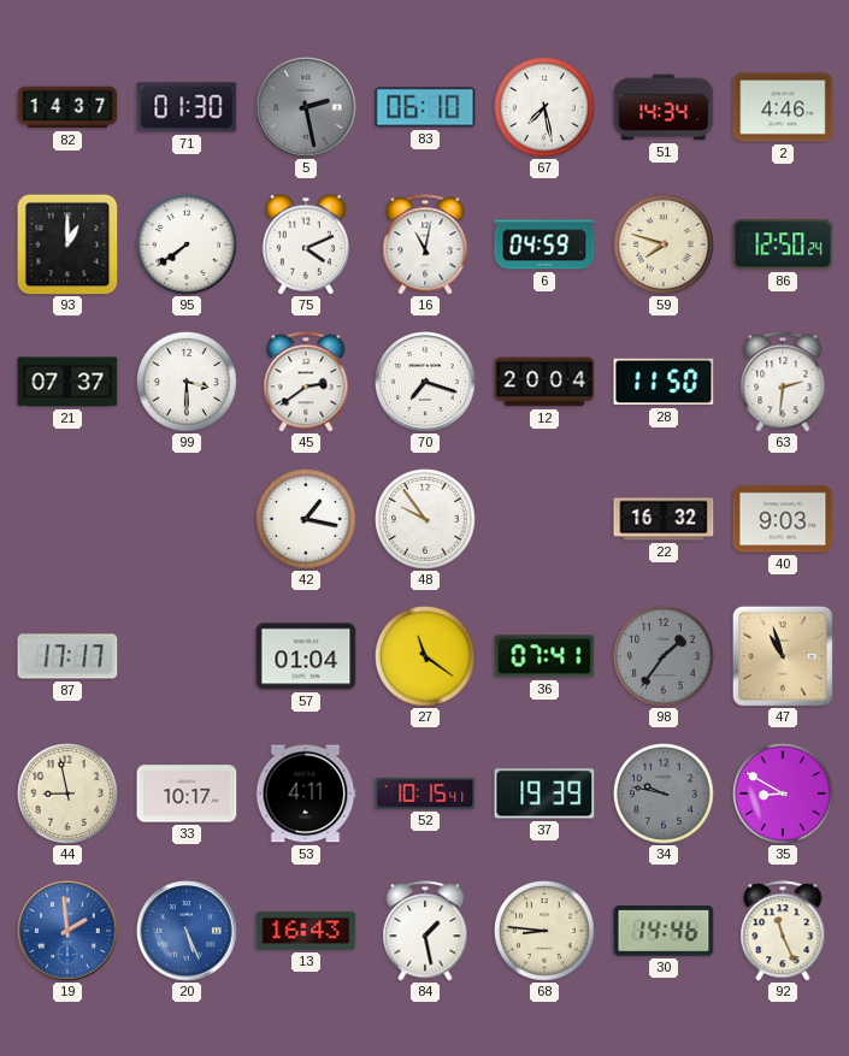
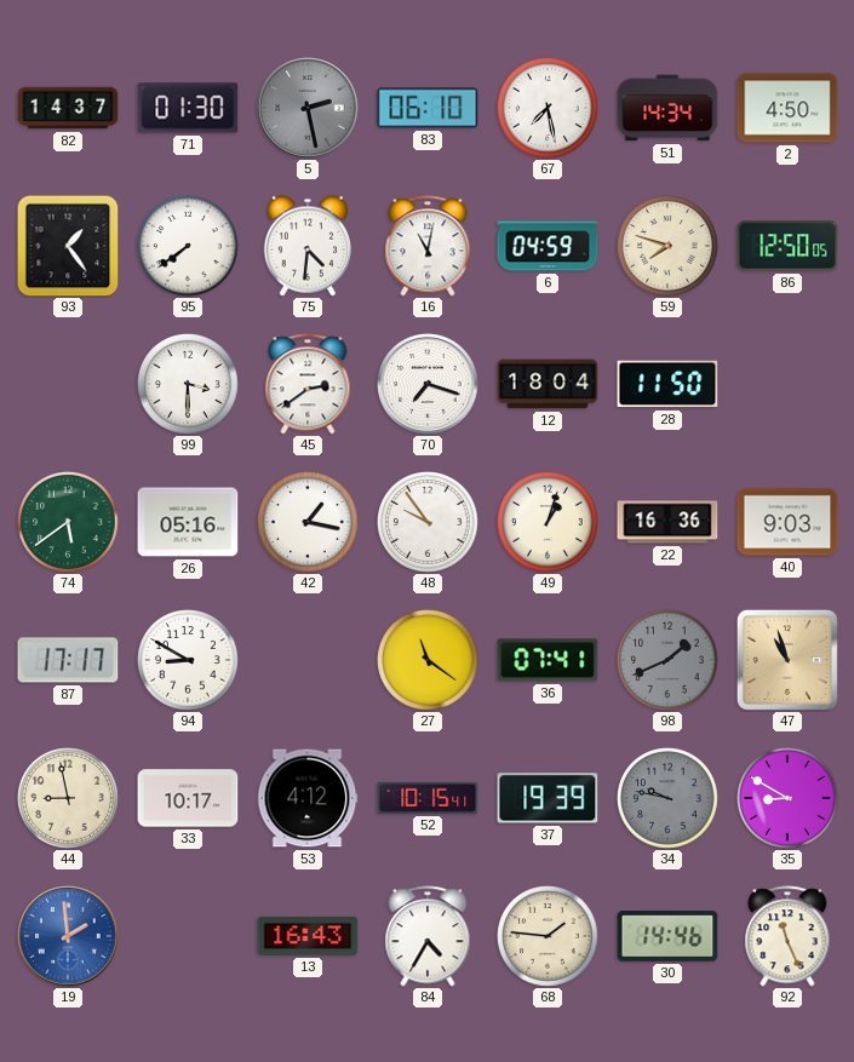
2: 4:46 -> 4:50 (787, 108)
93: 1:00 -> 1:24 (68, 246)
75: 4:11 -> 4:31 (308, 246)
86: 12:50:24 -> 12:50:05 (787, 246)
21: 07:37 -> none (67, 382)
12: 20:04 -> 18:04 (548, 384)
63: 2:31 -> none (783, 382)
74: none -> 5:39 (69, 523)
26: none -> 05:16 (188, 522)
49: none -> 1:03 (549, 523)
22: 16:32 -> 16:36 (667, 522)
94: none -> 8:50 (189, 661)
57: 01:04 -> none (306, 656)
98: 1:36 -> 1:41 (669, 661)
53: 4:11 -> 4:12 (308, 798)
20: 5:26 -> none (187, 931)
84: 1:28 -> 4:35 (428, 936)
68: 8:46 -> 1:46 (549, 937)
